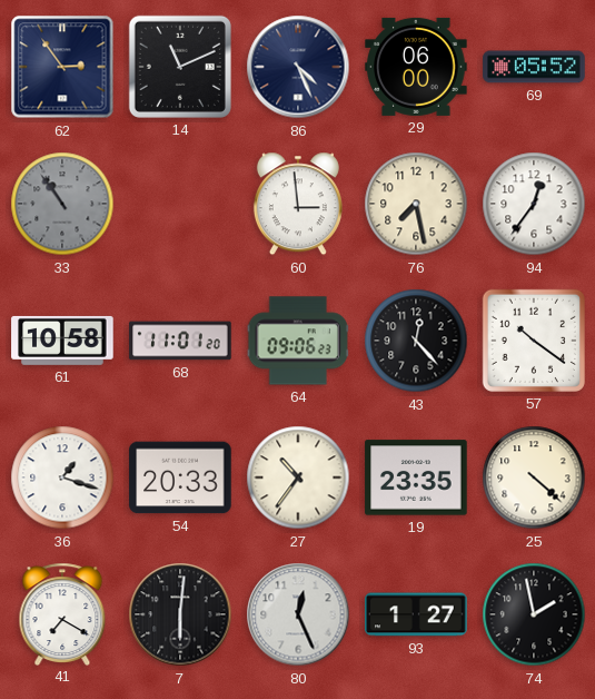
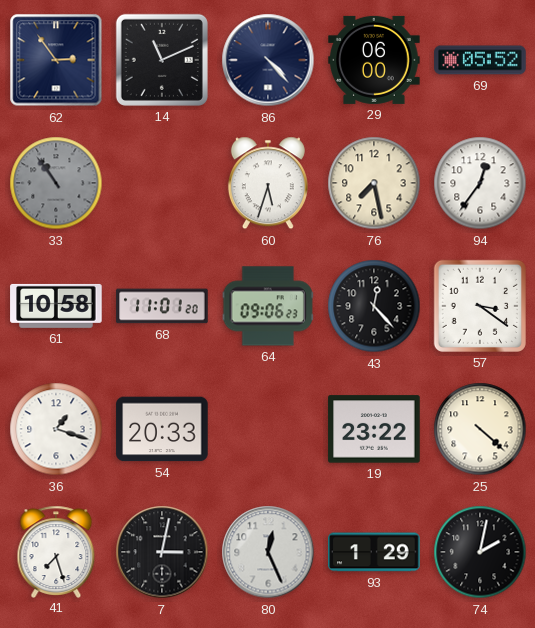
86: 4:26 -> 4:23 (268, 60)
60: 2:59 -> 5:33 (268, 183)
57: 10:21 -> 3:21 (480, 306)
27: 10:36 -> none (298, 478)
19: 23:35 -> 23:22 (374, 429)
41: 7:20 -> 7:27 (56, 551)
7: 6:01 -> 3:02 (162, 552)
93: 1:27 -> 1:29 (374, 552)
74: 1:58 -> 2:02 (480, 552)
